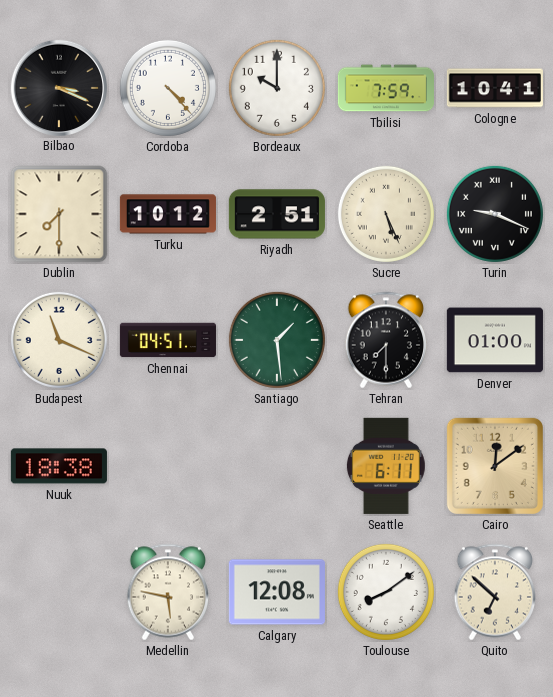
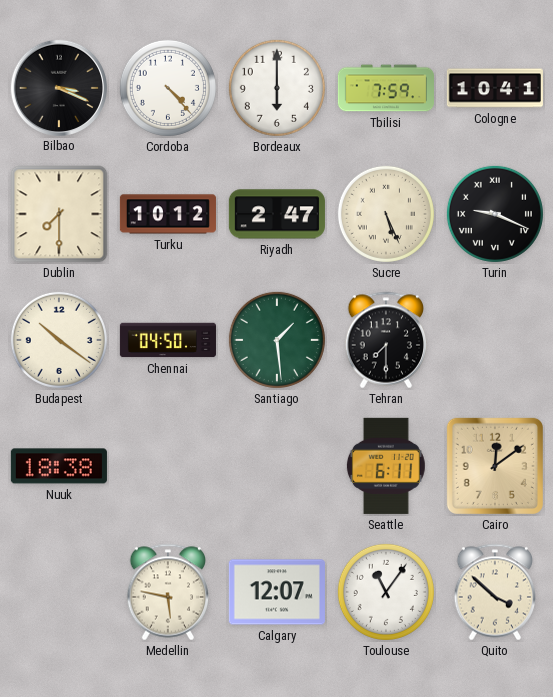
Bordeaux: 10:00 -> 6:00 (277, 88)
Riyadh: 2:51 -> 2:47 (277, 214)
Budapest: 11:19 -> 10:21 (59, 340)
Chennai: 04:51 -> 04:50 (168, 340)
Denver: 01:00 -> none (495, 340)
Calgary: 12:08 -> 12:07 (277, 592)
Toulouse: 8:09 -> 11:06 (386, 592)
Quito: 6:52 -> 3:52 (495, 592)
